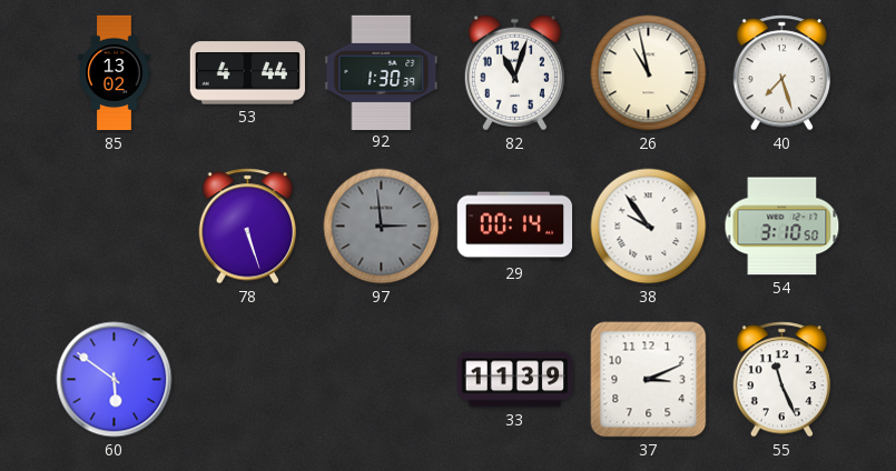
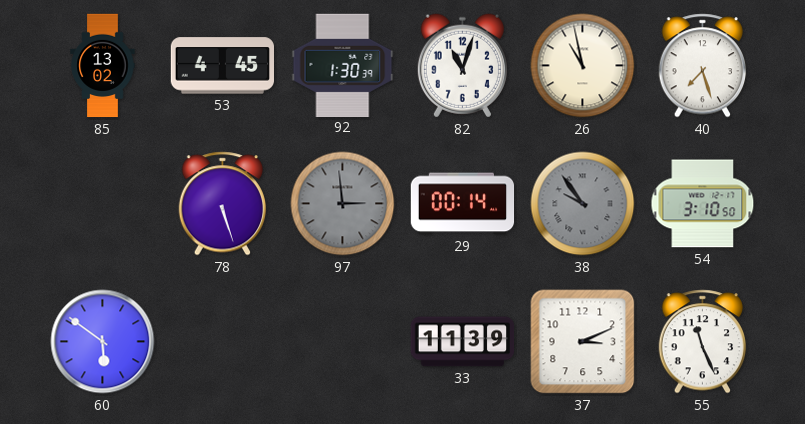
53: 4:44 -> 4:45 (222, 66)
38 dial: white -> grey (583, 204)
